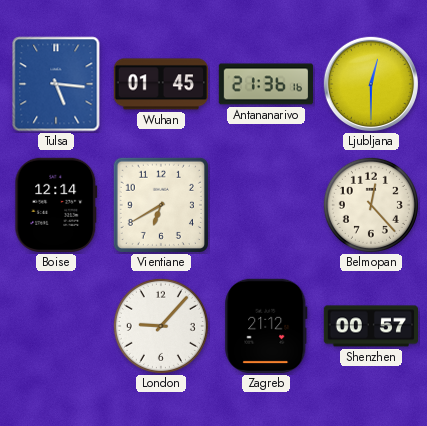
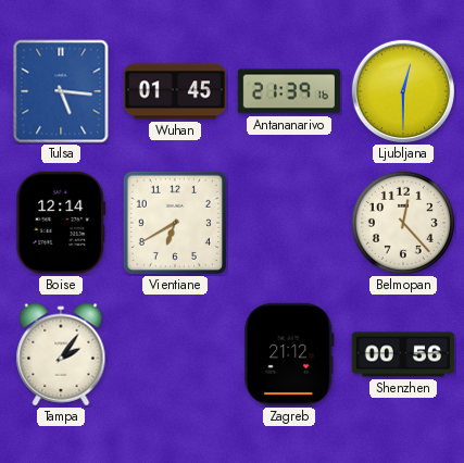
Antananarivo: 21:36 -> 21:39 (288, 91)
Tampa: none -> 2:06 (61, 354)
London: 9:07 -> none (161, 326)
Shenzhen: 00:57 -> 00:56 (402, 354)
